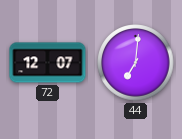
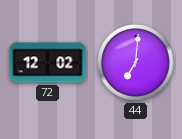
72: 12:07 -> 12:02 (48, 63)
